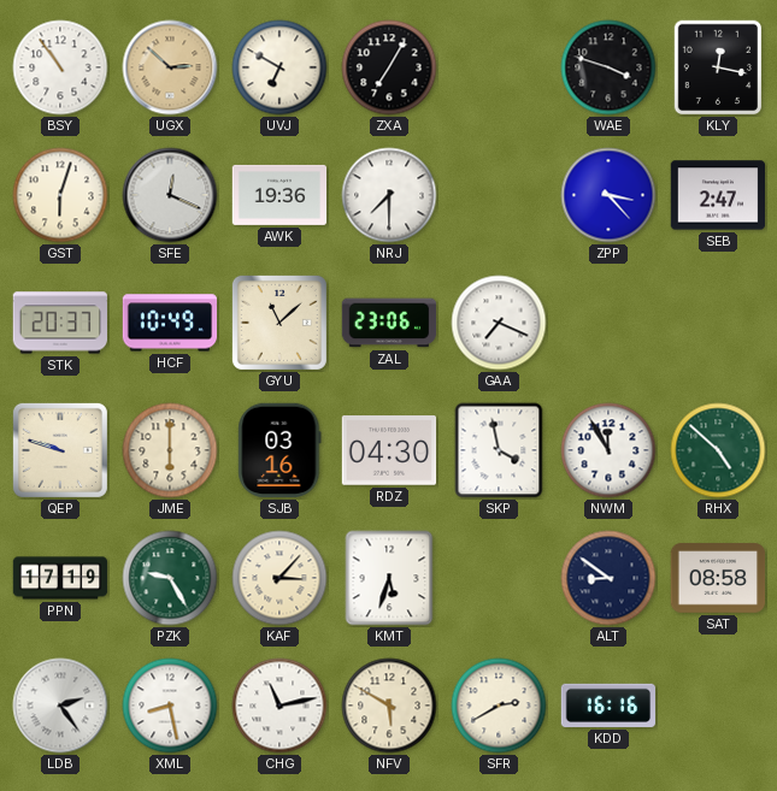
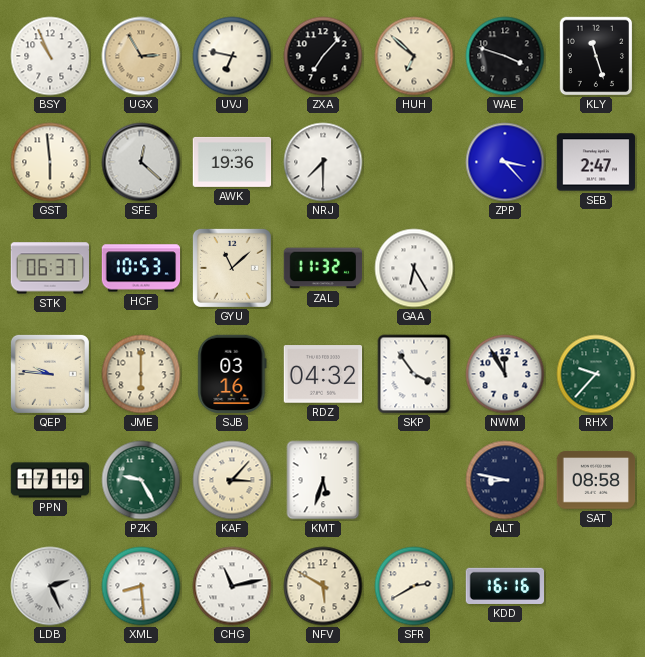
BSY: 10:54 -> 10:56 (50, 56)
UGX: 2:52 -> 2:55 (141, 56)
UVJ: 6:50 -> 6:47 (232, 56)
ZXA: 7:05 -> 7:07 (323, 56)
HUH: none -> 6:52 (414, 56)
KLY: 12:17 -> 11:27 (596, 56)
GST: 6:03 -> 5:59 (50, 162)
SFE: 12:19 -> 12:22 (141, 162)
STK: 20:37 -> 06:37 (49, 268)
HCF: 10:49 -> 10:53 (141, 268)
ZAL: 23:06 -> 11:32 (323, 268)
GAA: 7:19 -> 6:25 (414, 268)
QEP: 9:48 -> 9:46 (50, 374)
RDZ: 04:30 -> 04:32 (323, 374)
SKP: 3:58 -> 3:54 (414, 374)
RHX: 4:52 -> 9:37 (596, 374)
ALT: 8:51 -> 8:47 (505, 480)
LDB: 2:24 -> 2:26 (50, 586)
XML: 8:28 -> 8:29 (141, 586)
